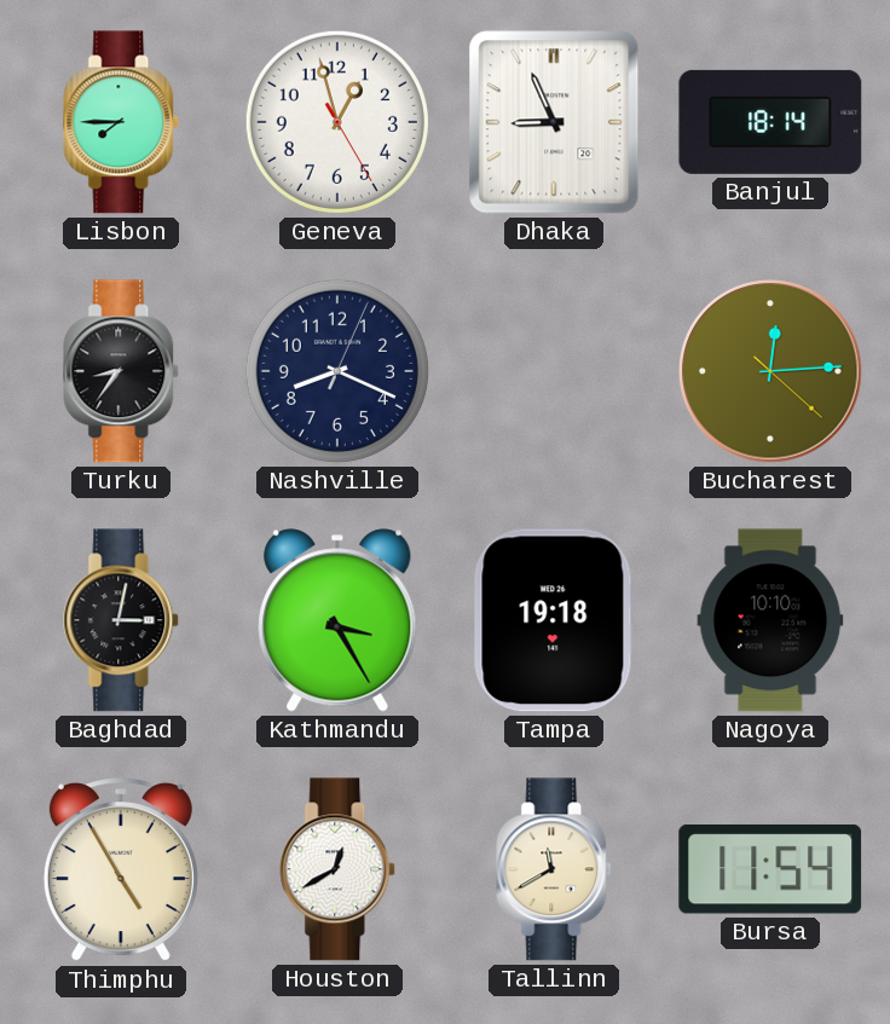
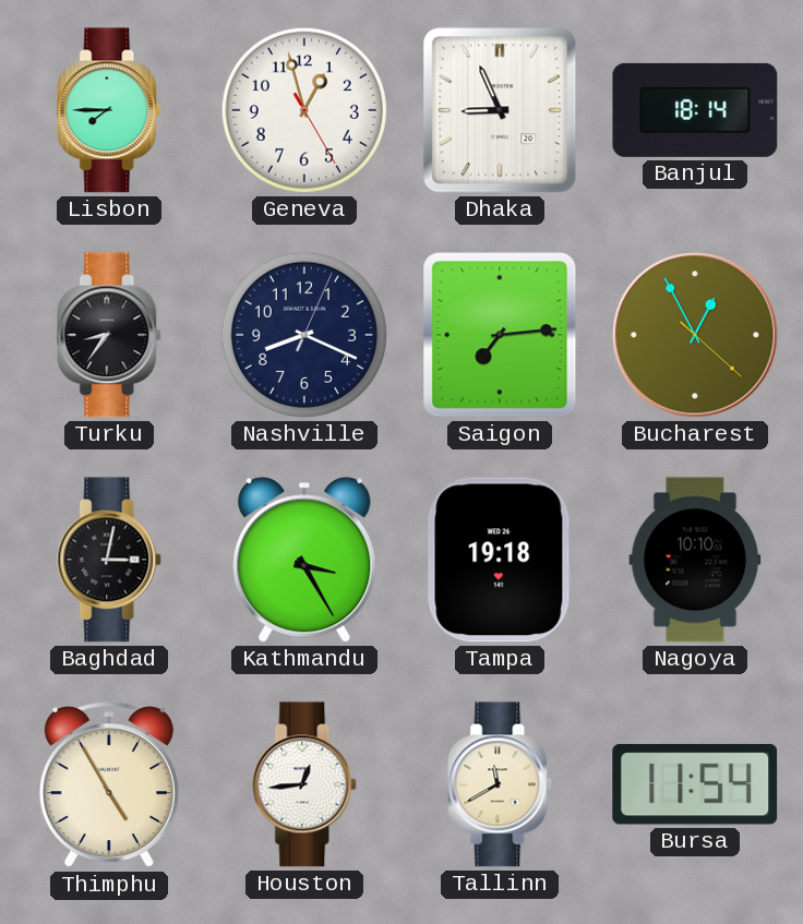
Saigon: none -> 7:14 (500, 335)
Bucharest: 12:14 -> 12:55 (695, 335)
Houston: 12:40 -> 12:44 (305, 784)
